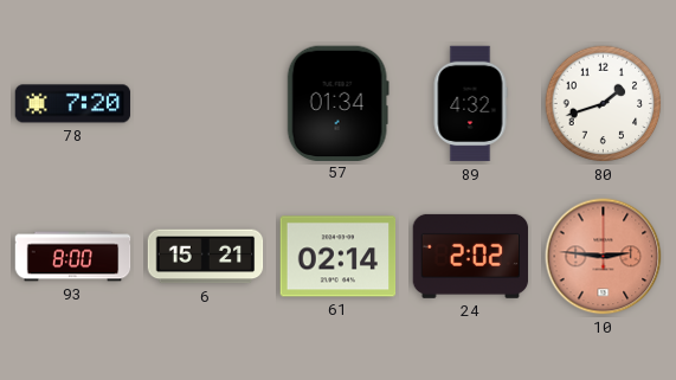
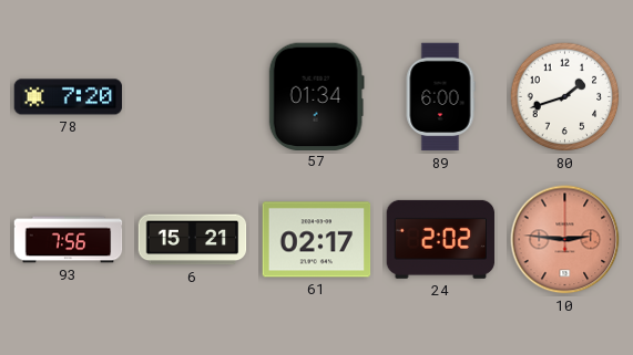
89: 4:32 -> 6:00 (440, 97)
93: 8:00 -> 7:56 (69, 240)
61: 02:14 -> 02:17 (317, 240)
